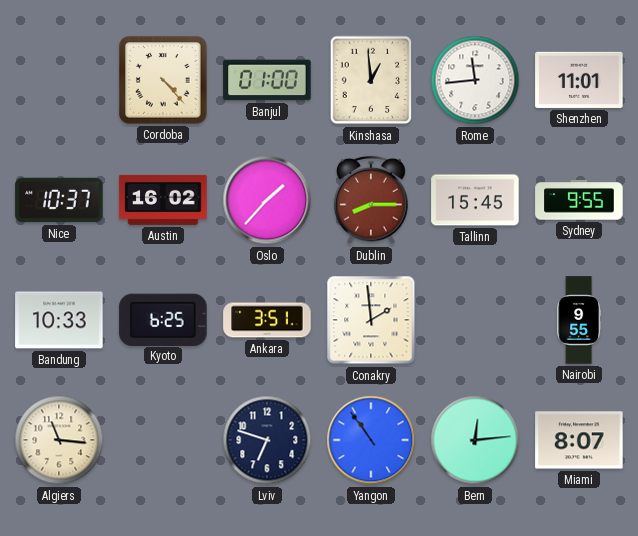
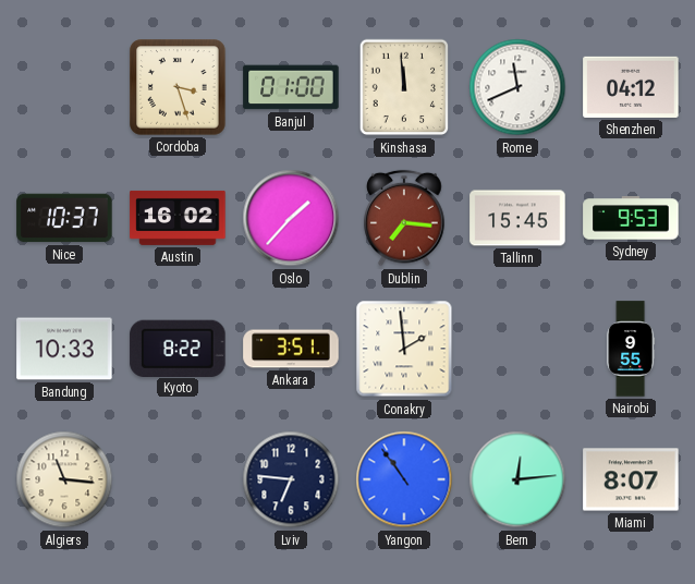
Cordoba: 4:23 -> 3:27 (178, 87)
Kinshasa: 12:59 -> 11:59 (404, 87)
Rome: 11:44 -> 11:41 (517, 87)
Shenzhen: 11:01 -> 04:12 (631, 87)
Dublin: 8:15 -> 7:16 (404, 218)
Sydney: 9:55 -> 9:53 (631, 218)
Kyoto: 6:25 -> 8:22 (178, 348)
Lviv: 6:48 -> 6:46 (291, 479)
